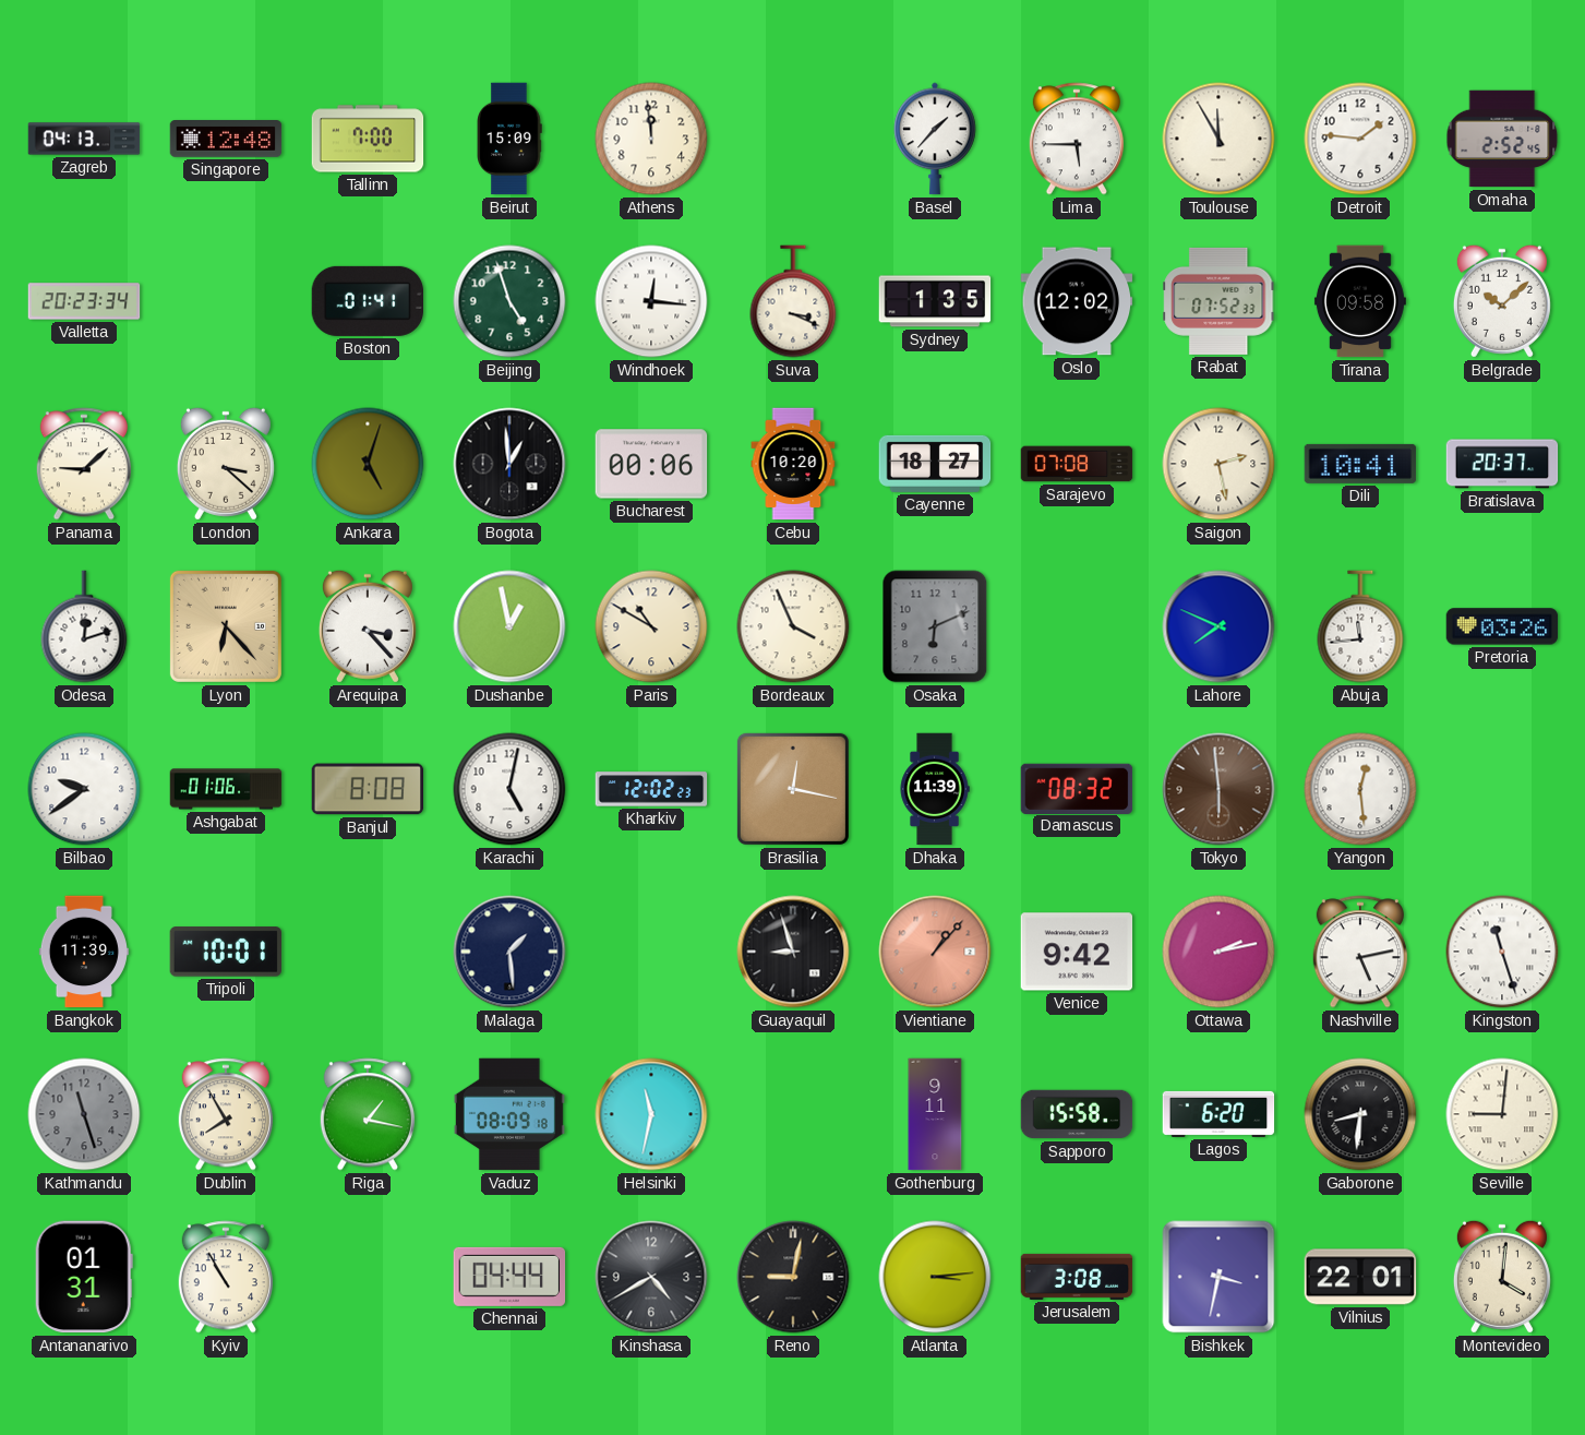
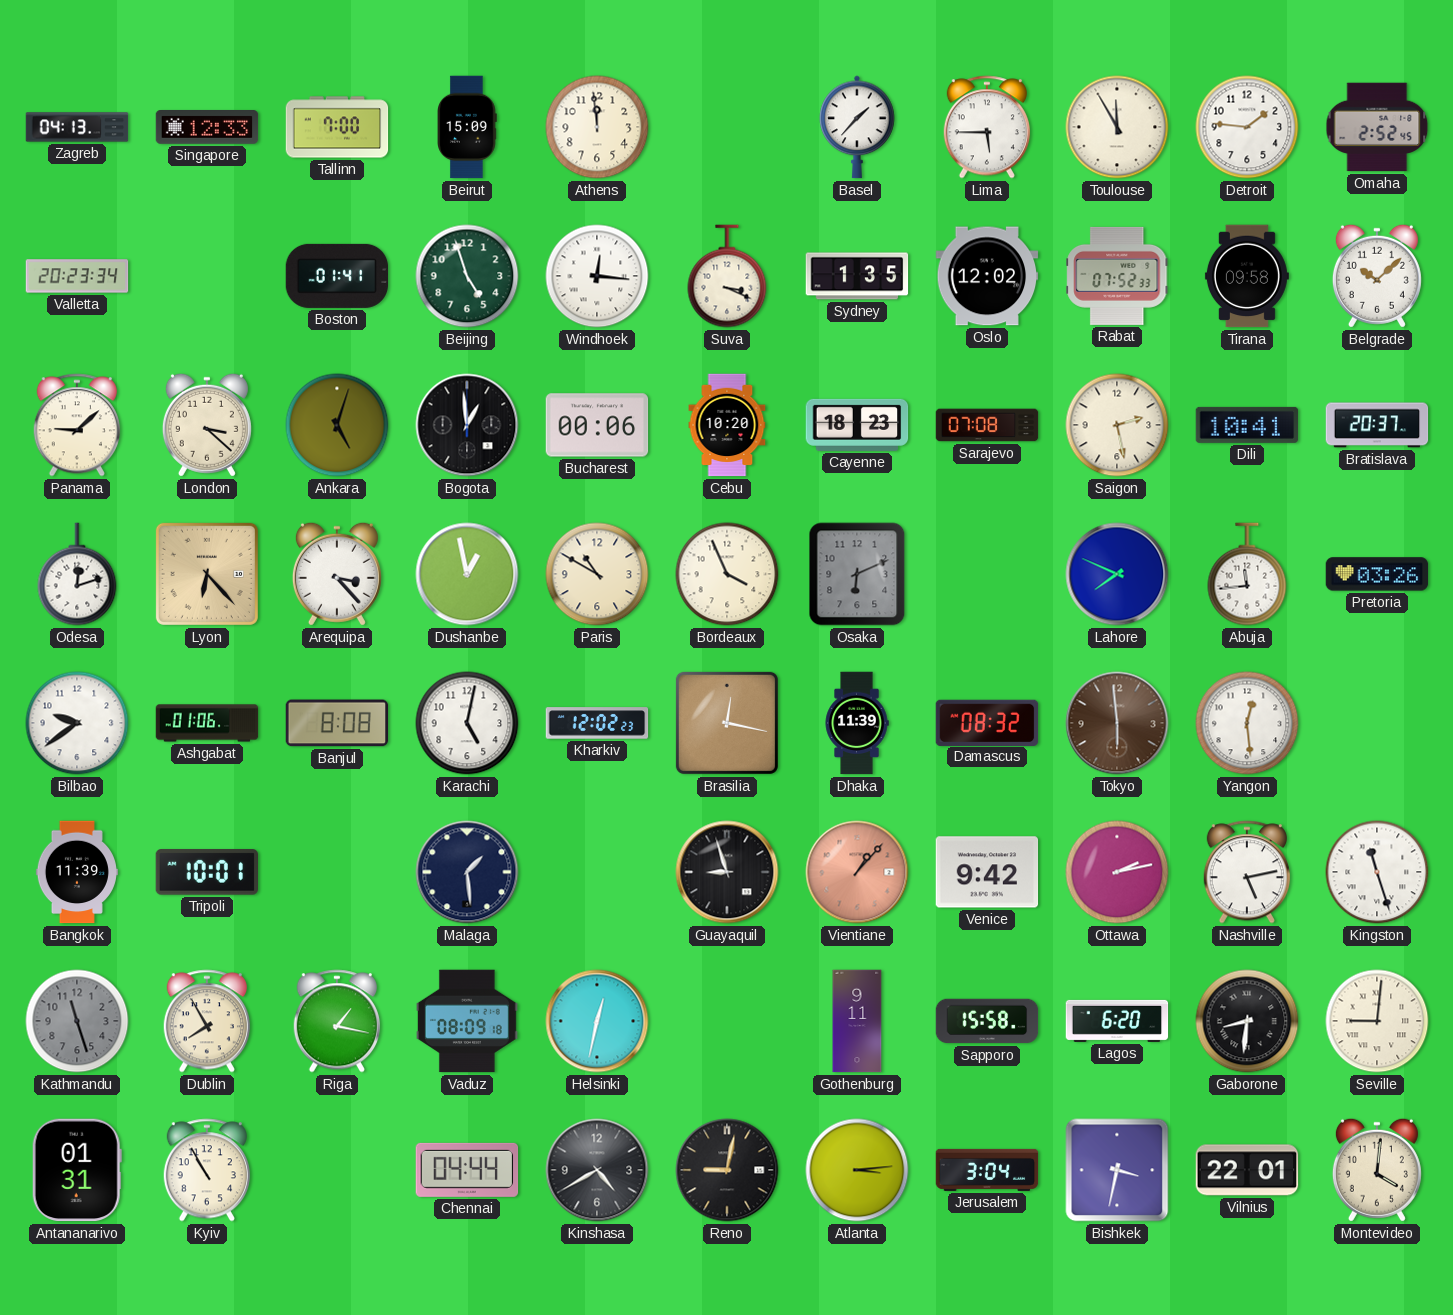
Singapore: 12:48 -> 12:33 (207, 128)
Cayenne: 18:27 -> 18:23 (857, 425)
Helsinki: 11:32 -> 12:32 (597, 1021)
Jerusalem: 3:08 -> 3:04 (987, 1170)
